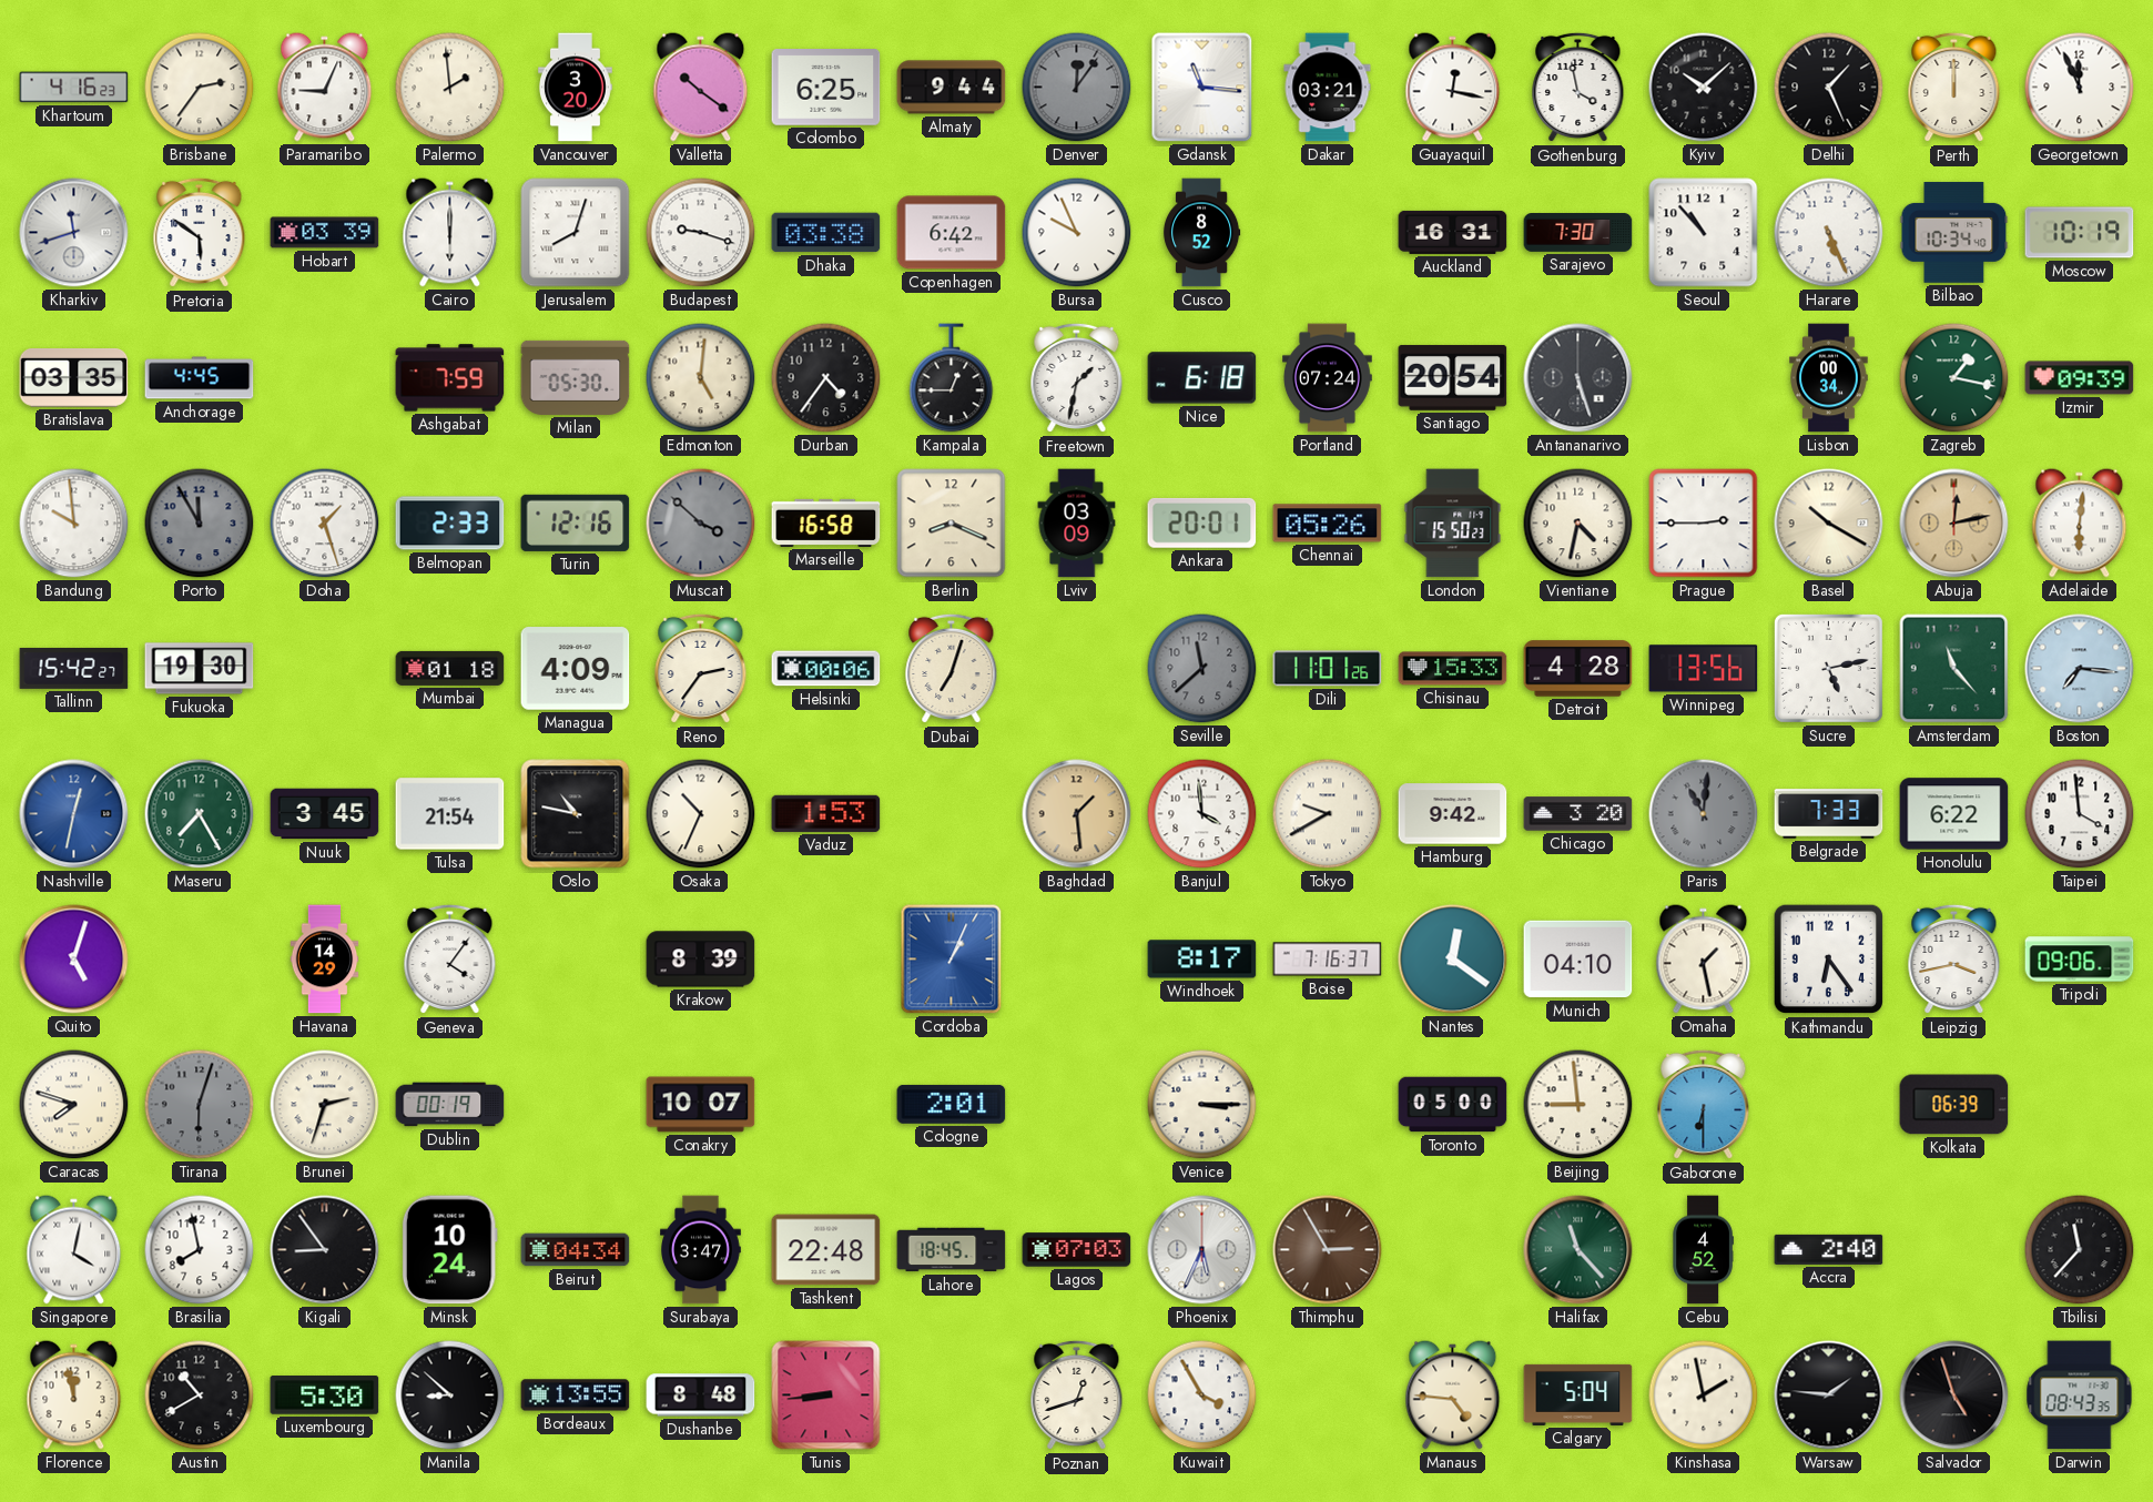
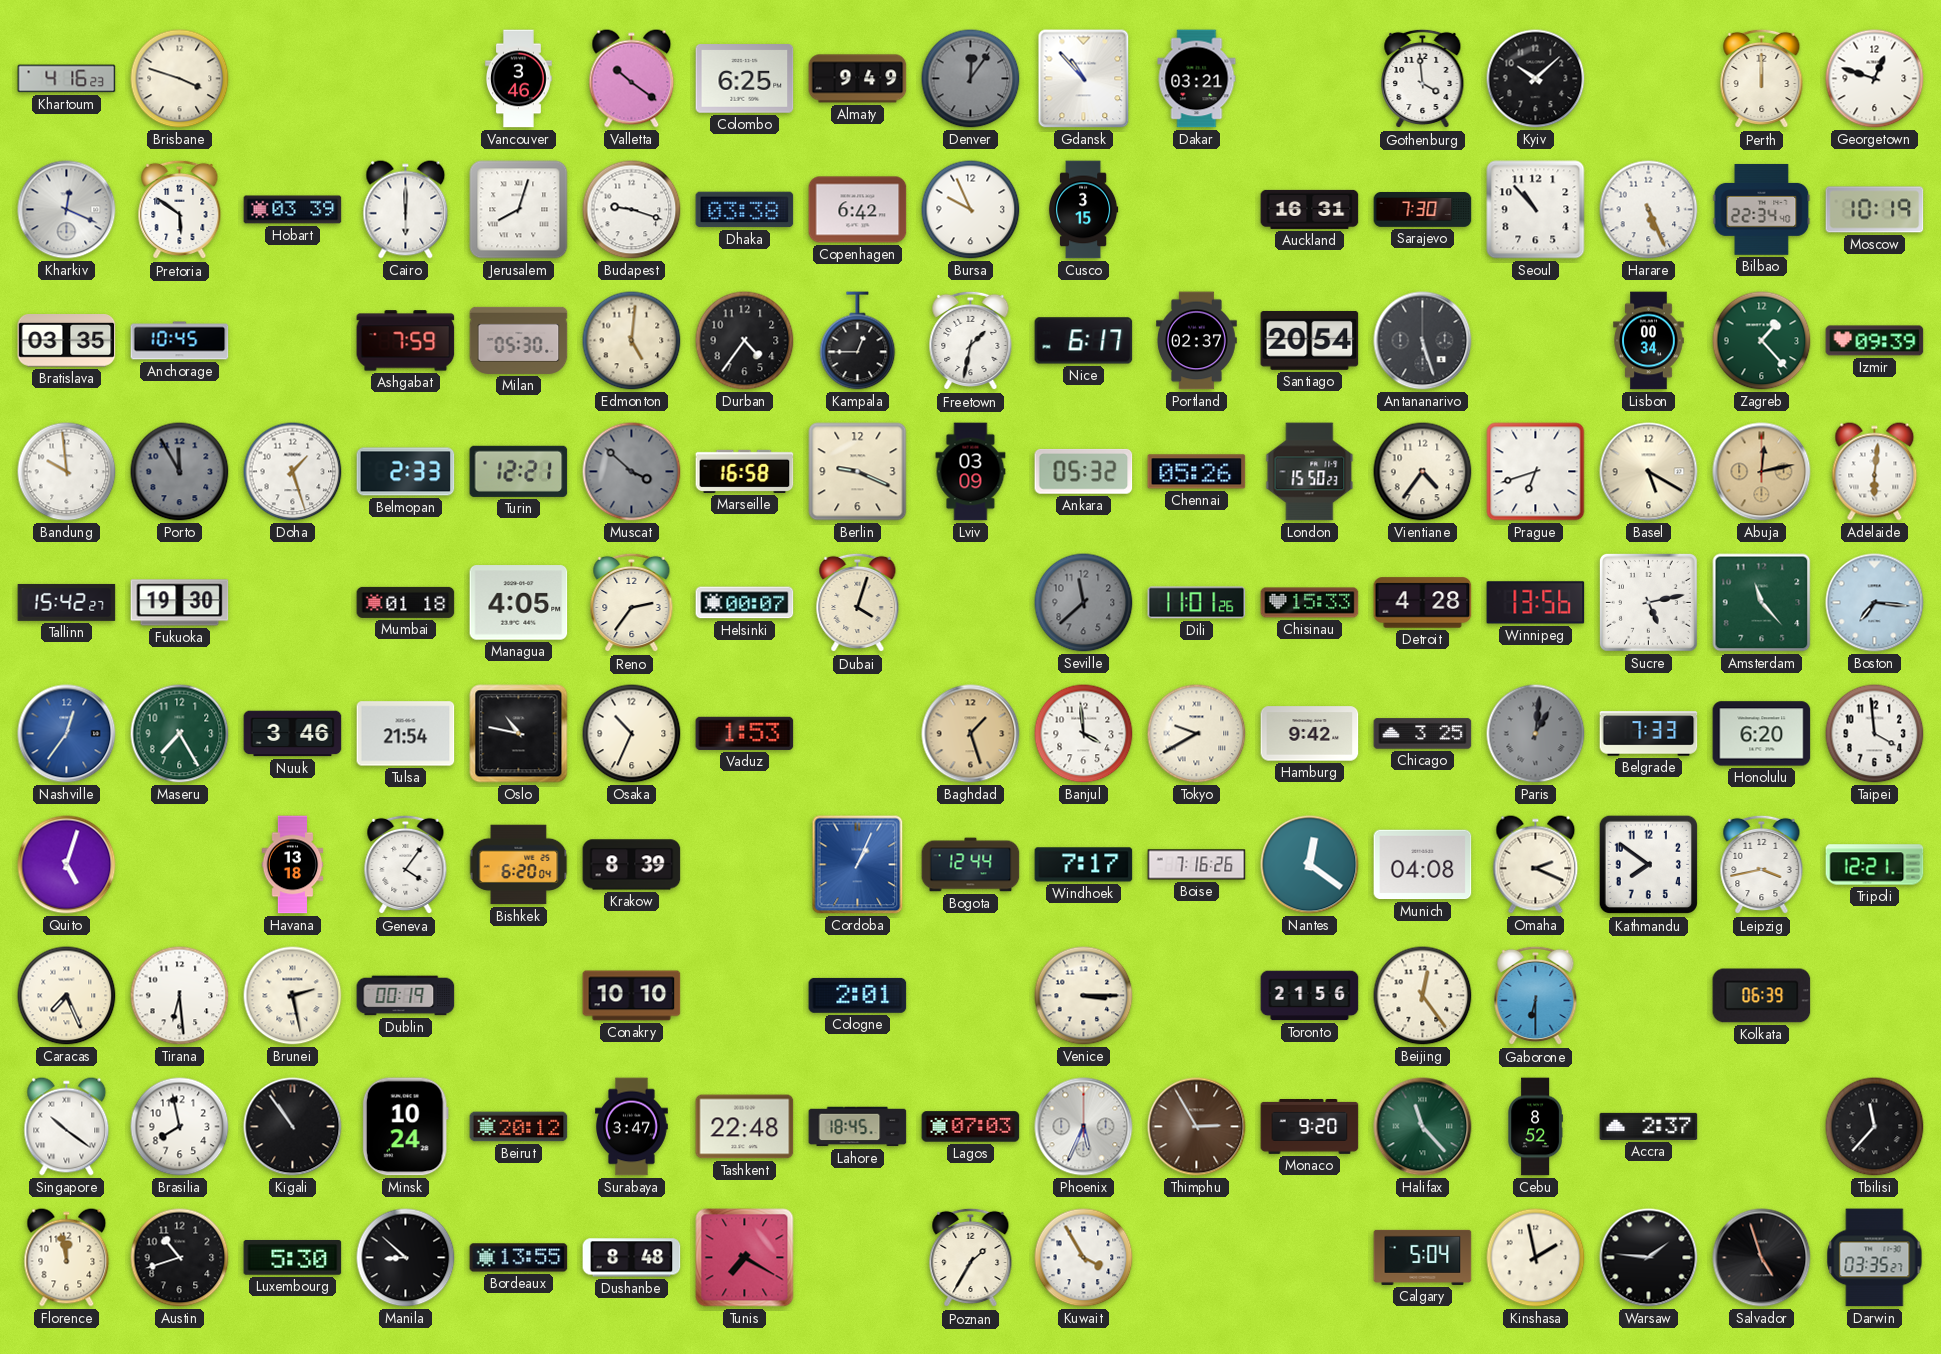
Brisbane: 2:36 -> 3:48 (180, 79)
Paramaribo: 9:04 -> none (325, 88)
Palermo: 1:59 -> none (450, 88)
Vancouver: 3:20 -> 3:46 (519, 79)
Almaty: 9:44 -> 9:49 (858, 79)
Gdansk: 11:16 -> 10:53 (1084, 79)
Guayaquil: 12:17 -> none (1453, 88)
Gothenburg: 3:58 -> 3:59 (1423, 79)
Delhi: 1:26 -> none (1829, 88)
Georgetown: 11:56 -> 12:48 (1875, 79)
Kharkiv: 11:42 -> 12:19 (67, 210)
Cusco: 8:52 -> 3:15 (1083, 210)
Bilbao: 10:34 -> 22:34 (1762, 209)
Anchorage: 4:45 -> 10:45 (180, 341)
Nice: 6:18 -> 6:17 (1084, 341)
Portland: 07:24 -> 02:37 (1197, 341)
Zagreb: 1:17 -> 1:23 (1762, 341)
Turin: 12:16 -> 12:21 (519, 471)
Berlin: 8:19 -> 9:19 (858, 472)
Ankara: 20:01 -> 05:32 (1084, 471)
Vientiane: 4:32 -> 4:36 (1423, 472)
Prague: 2:45 -> 6:42 (1536, 472)
Basel: 10:20 -> 5:20 (1649, 472)
Managua: 4:09 -> 4:05 (519, 603)
Helsinki: 00:06 -> 00:07 (745, 603)
Dubai: 7:03 -> 4:03 (858, 603)
Nashville: 12:32 -> 12:36 (67, 734)
Nuuk: 3:45 -> 3:46 (293, 734)
Baghdad: 1:29 -> 1:27 (971, 734)
Chicago: 3:20 -> 3:25 (1423, 734)
Paris: 11:01 -> 1:01 (1536, 734)
Honolulu: 6:22 -> 6:20 (1762, 734)
Havana: 14:29 -> 13:18 (293, 865)
Bishkek: none -> 6:20 (519, 865)
Bogota: none -> 12:44 (971, 865)
Windhoek: 8:17 -> 7:17 (1084, 865)
Boise: 7:16:37 -> 7:16:26 (1197, 865)
Munich: 04:10 -> 04:08 (1423, 865)
Omaha: 1:28 -> 2:19 (1536, 865)
Kathmandu: 6:24 -> 7:51 (1649, 865)
Tripoli: 09:06 -> 12:21 (1875, 865)
Caracas: 7:48 -> 7:26 (67, 996)
Tirana: 6:03 -> 6:29 (180, 996)
Tirana dial: grey -> white (180, 996)
Brunei: 2:33 -> 2:28 (293, 996)
Conakry: 10:07 -> 10:10 (632, 996)
Toronto: 05:00 -> 21:56 (1310, 996)
Beijing: 8:59 -> 12:24 (1423, 996)
Singapore: 4:02 -> 10:21 (67, 1127)
Kigali: 8:54 -> 10:54 (293, 1127)
Beirut: 04:34 -> 20:12 (519, 1127)
Monaco: none -> 9:20 (1310, 1127)
Cebu: 4:52 -> 8:52 (1535, 1127)
Accra: 2:40 -> 2:37 (1649, 1126)
Austin: 10:40 -> 10:42 (180, 1258)
Tunis: 8:44 -> 7:20 (745, 1258)
Poznan: 12:42 -> 1:35 (971, 1258)
Manaus: 4:46 -> none (1453, 1396)
Darwin: 08:43 -> 03:35 (1875, 1258)
